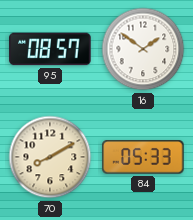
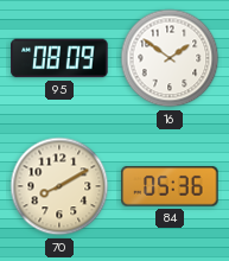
95: 08:57 -> 08:09 (59, 58)
84: 05:33 -> 05:36 (170, 187)
